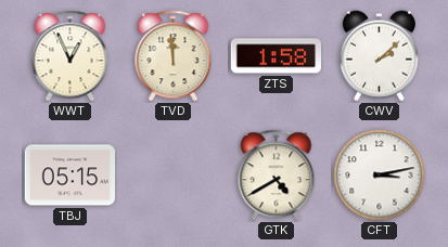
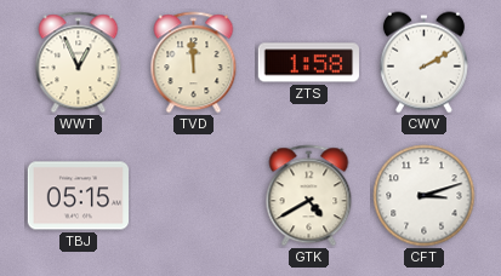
CWV: 2:08 -> 2:10 (423, 63)
CFT: 3:13 -> 3:12 (425, 196)
